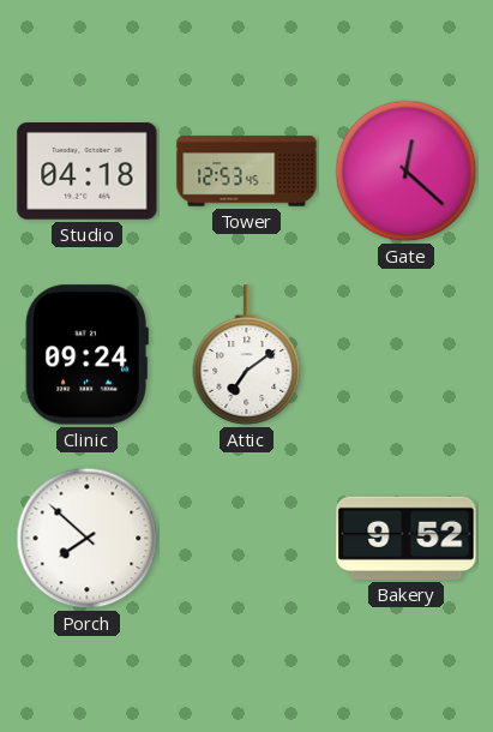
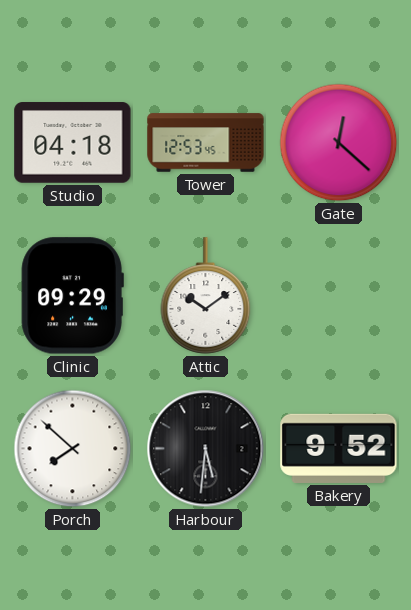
Clinic: 09:24 -> 09:29 (72, 296)
Attic: 7:09 -> 10:09 (206, 296)
Harbour: none -> 5:31 (206, 449)
